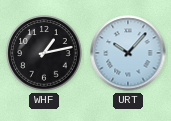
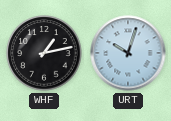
URT: 10:07 -> 10:03 (128, 53)
